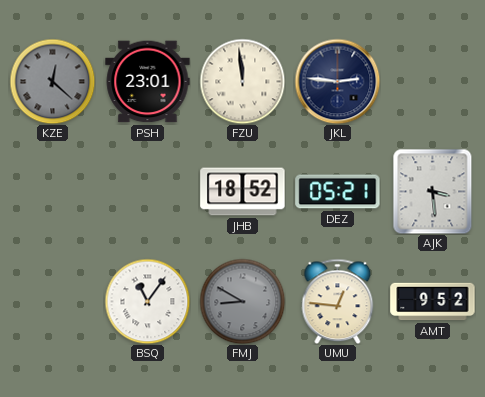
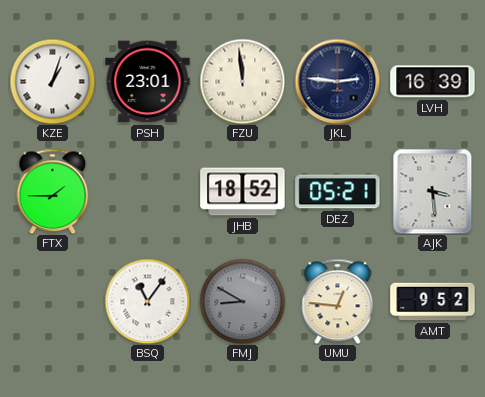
KZE: 12:22 -> 1:03 (52, 81)
KZE dial: grey -> white (52, 81)
LVH: none -> 16:39 (433, 82)
FTX: none -> 1:45 (53, 191)
